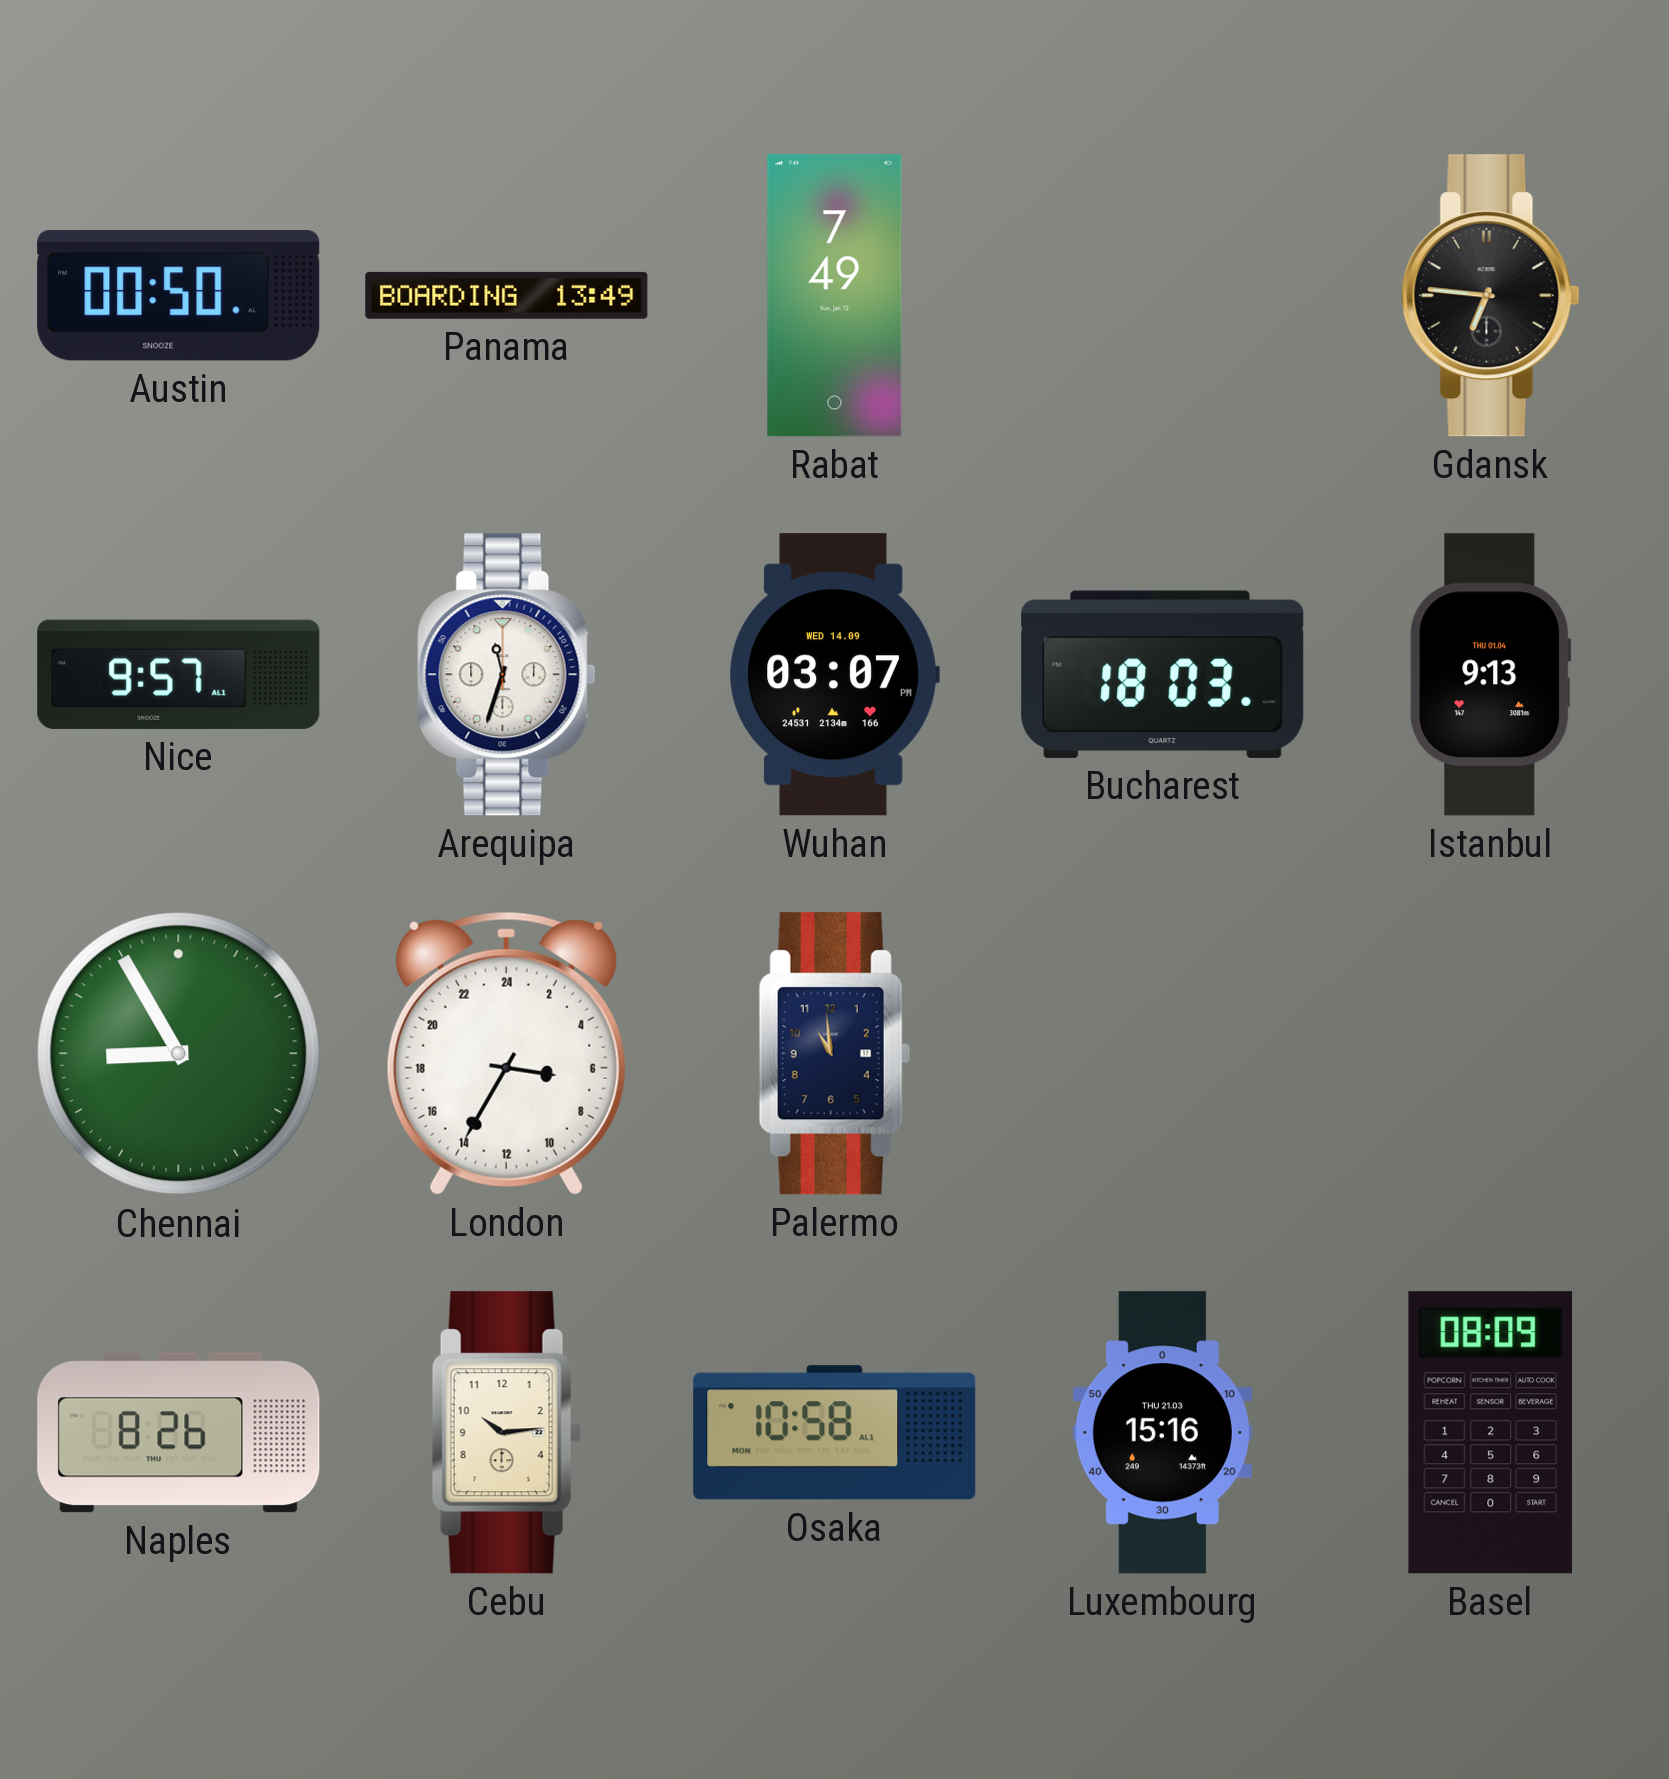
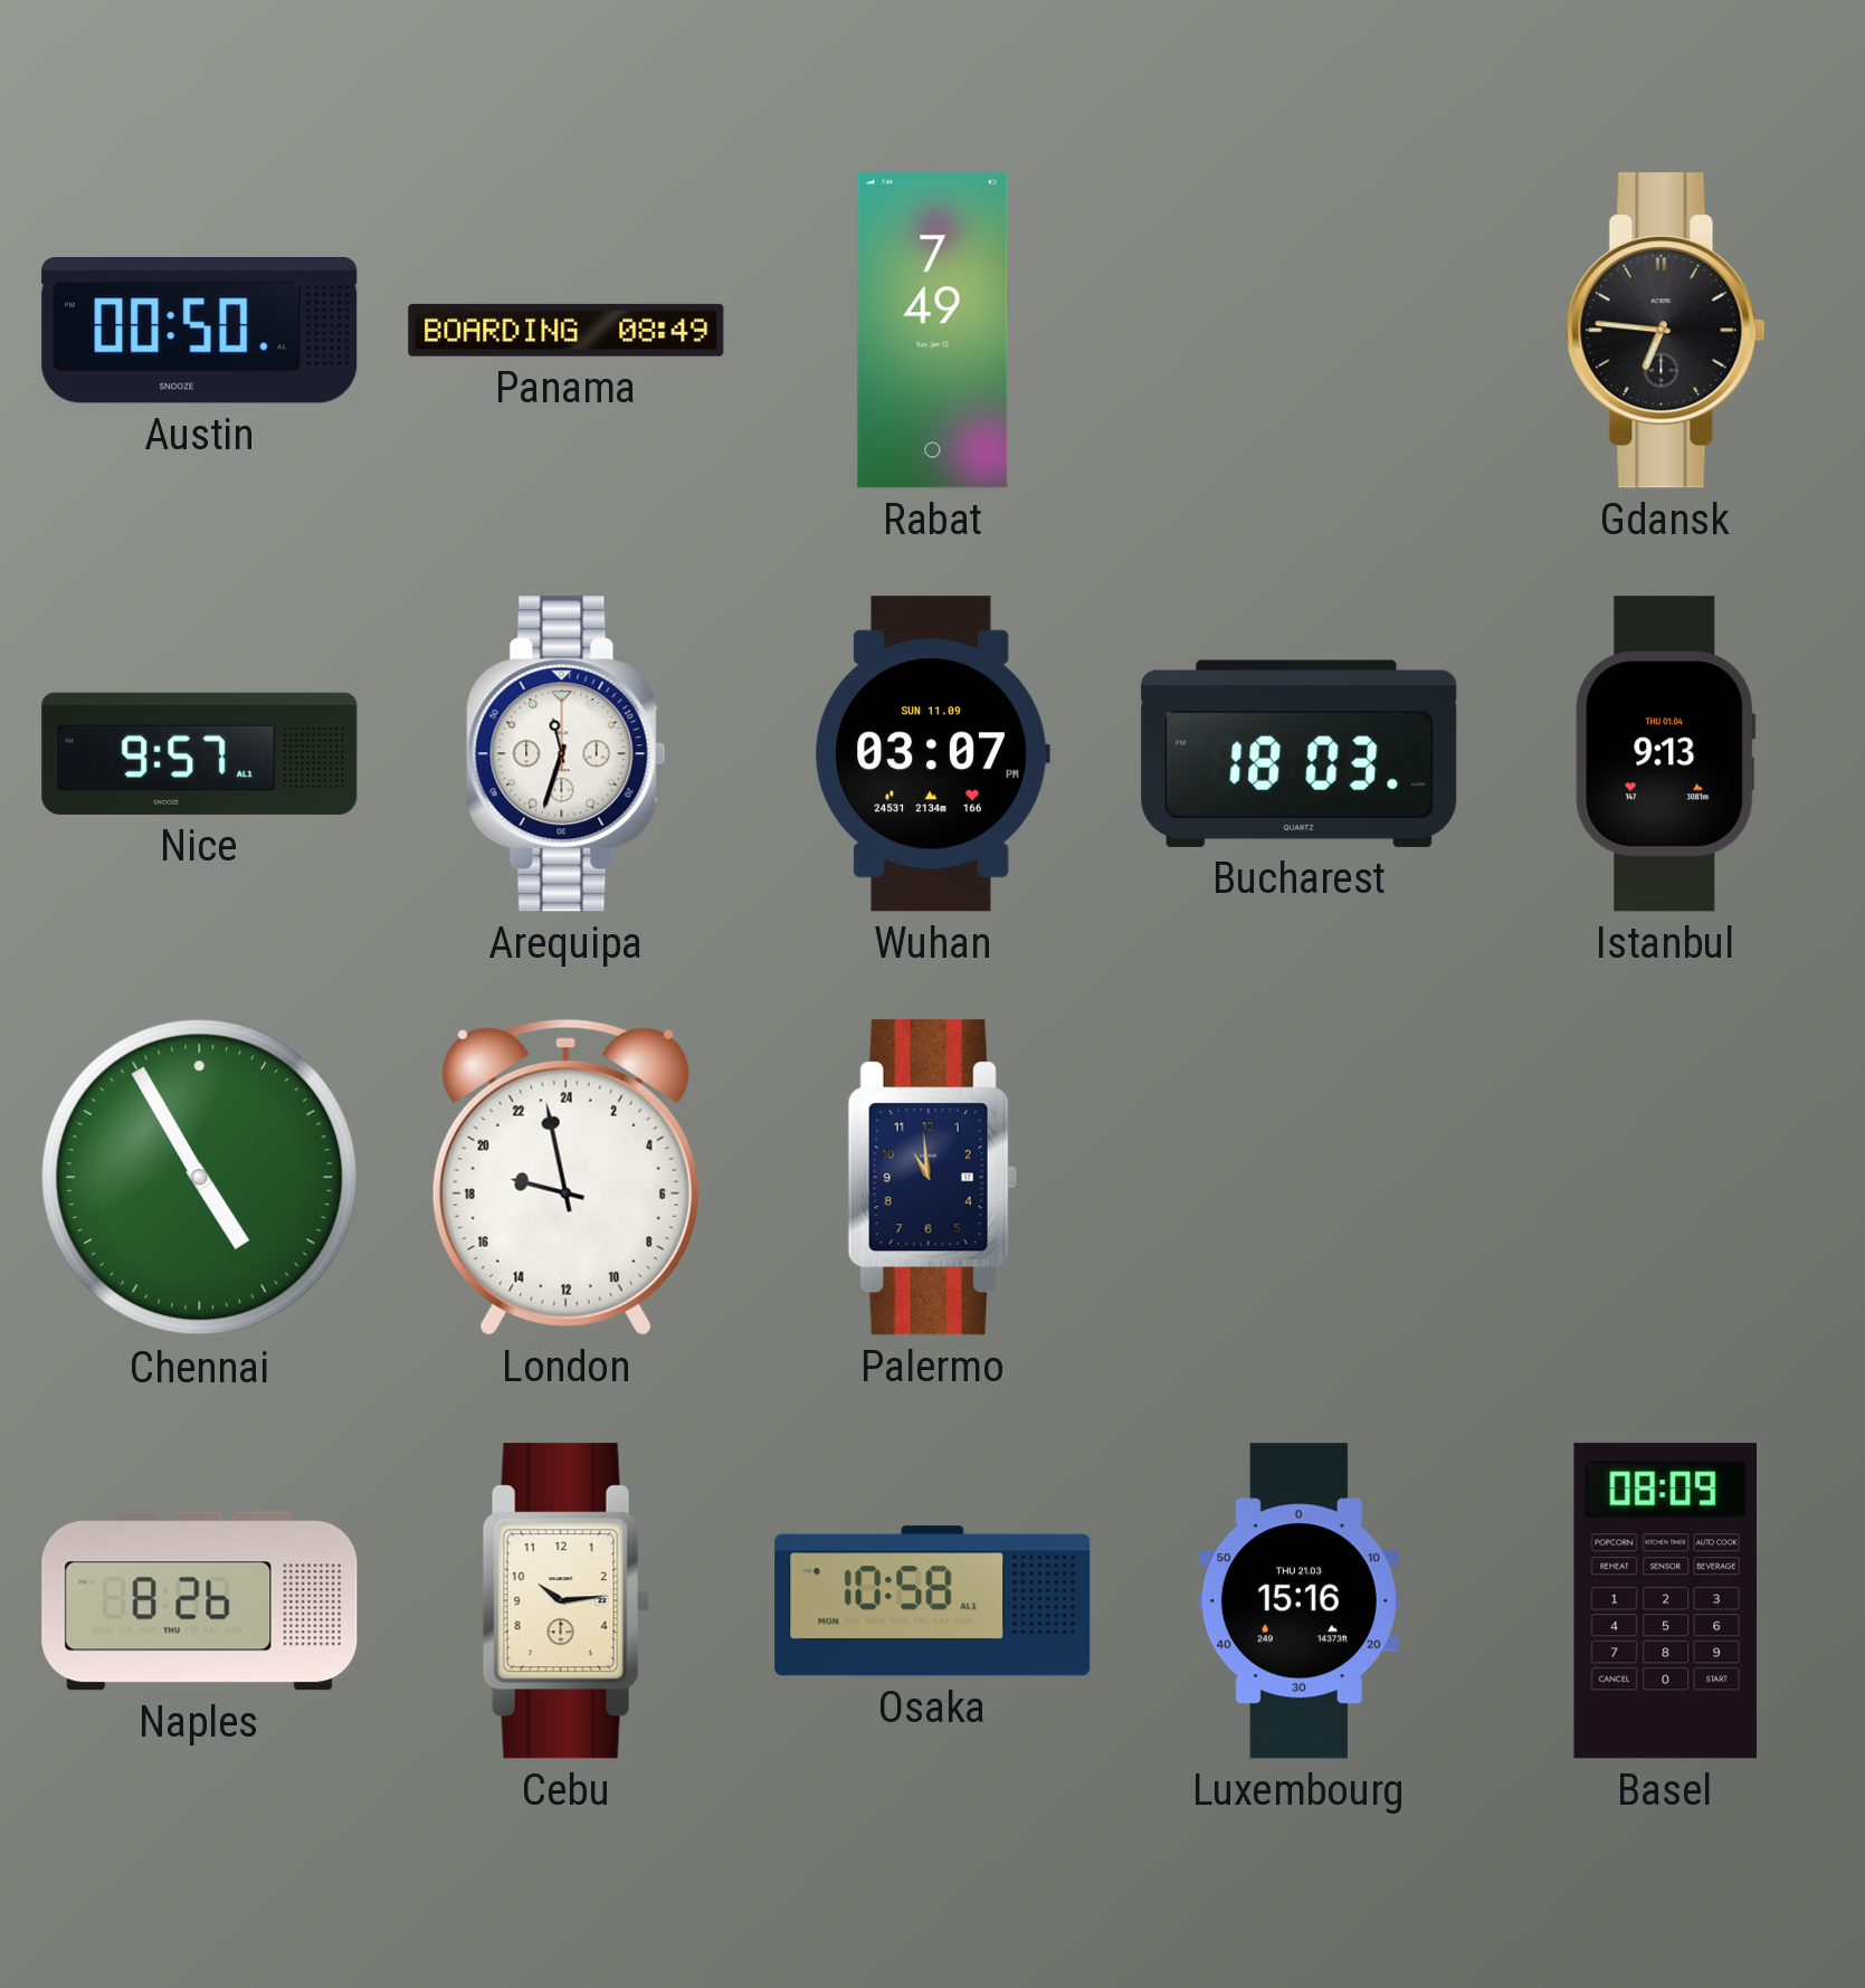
Panama: 13:49 -> 08:49 (567, 330)
Wuhan date: WED 14.09 -> SUN 11.09 (932, 754)
Chennai: 8:55 -> 4:55 (200, 1178)
London: 6:35 -> 18:58 (565, 1177)
